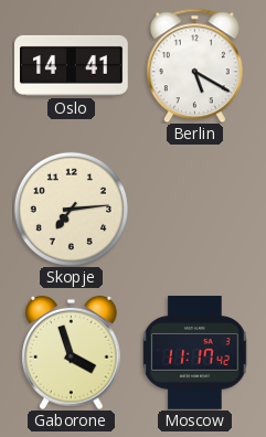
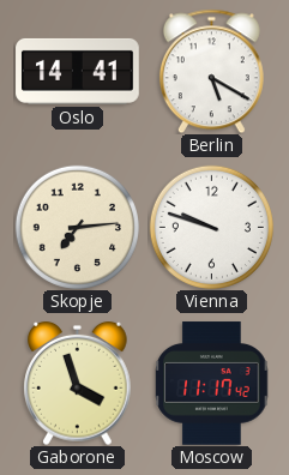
Vienna: none -> 9:48 (211, 227)
